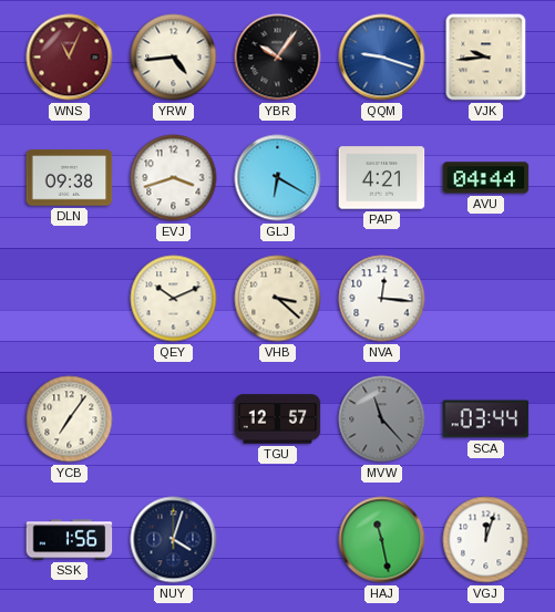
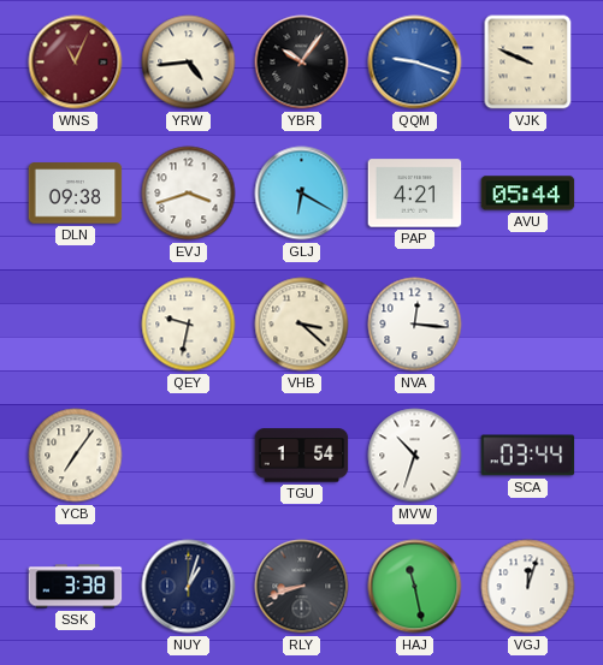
VJK: 9:44 -> 9:49 (528, 63)
AVU: 04:44 -> 05:44 (528, 194)
QEY: 10:11 -> 9:32 (189, 325)
TGU: 12:57 -> 1:54 (302, 456)
MVW: 11:23 -> 10:33 (415, 456)
MVW dial: grey -> white (415, 456)
SSK: 1:56 -> 3:38 (76, 587)
NUY: 4:03 -> 1:03 (189, 587)
RLY: none -> 8:42 (302, 587)
